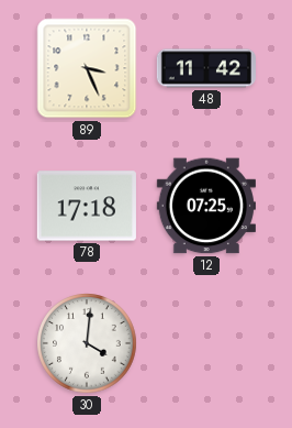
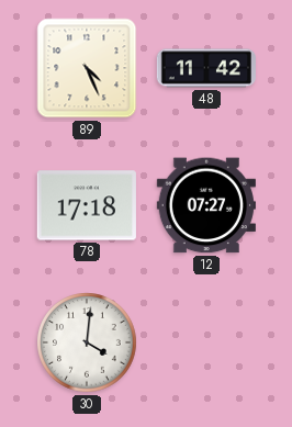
89: 3:26 -> 4:26 (87, 68)
12: 07:25 -> 07:27 (206, 205)
